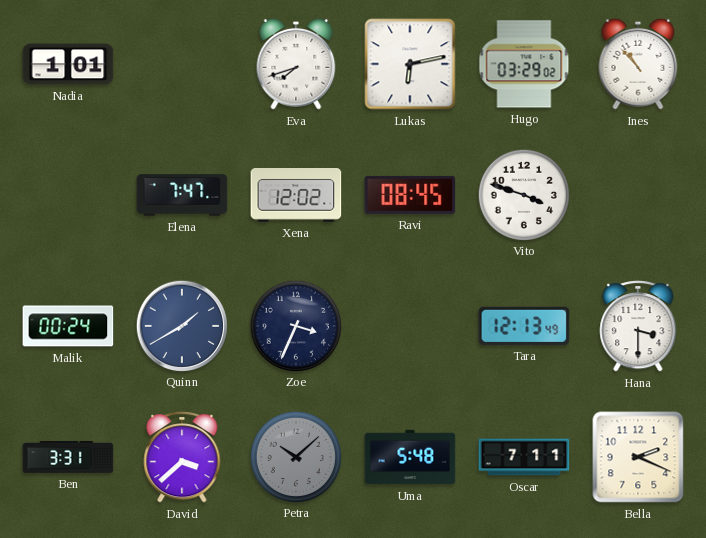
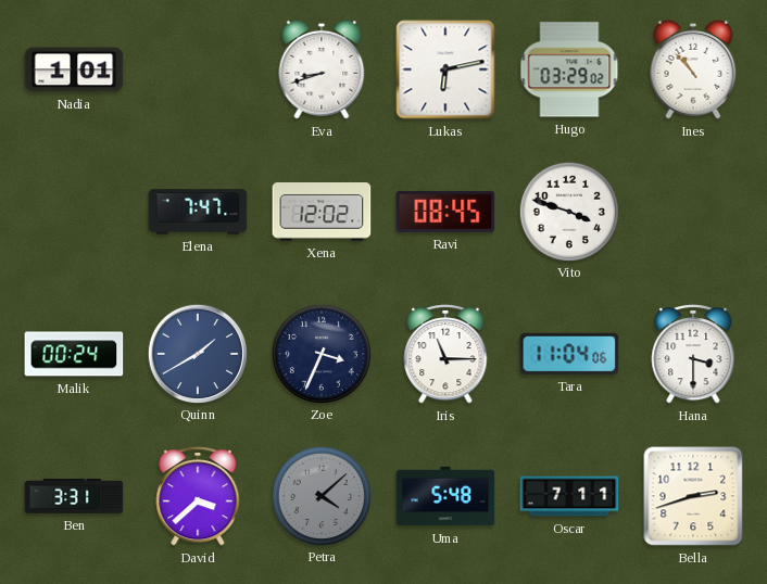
Eva: 7:42 -> 8:42 (322, 69)
Iris: none -> 11:15 (445, 355)
Tara: 12:13 -> 11:04 (569, 354)
Petra: 10:08 -> 4:08 (320, 495)
Bella: 2:19 -> 2:42 (693, 496)
